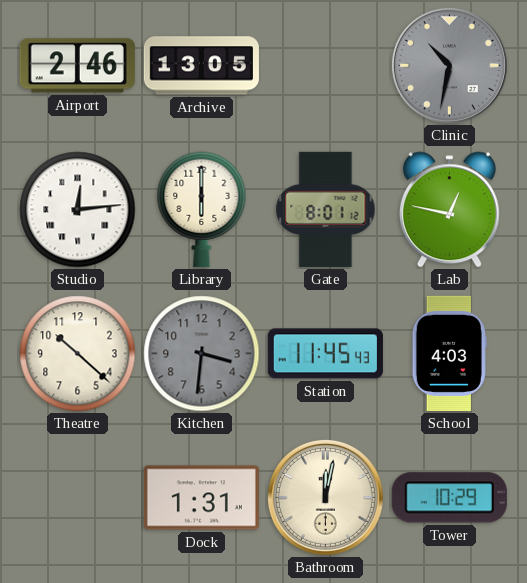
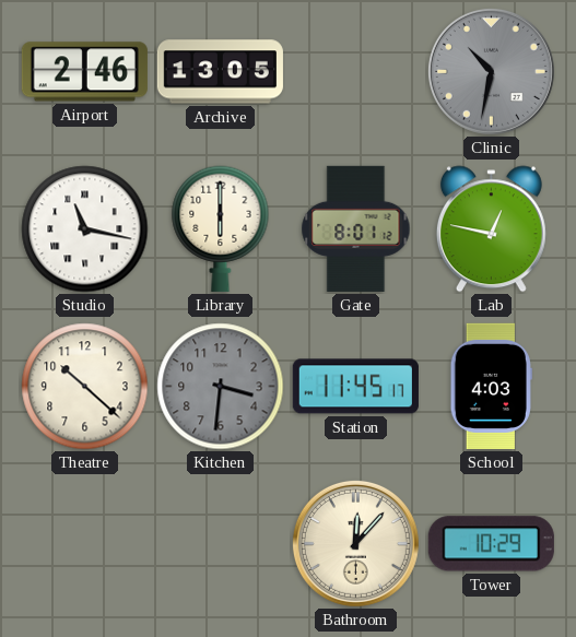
Studio: 12:14 -> 11:17 (85, 229)
Station: 11:45:43 -> 11:45:17 (355, 387)
Dock: 1:31 -> none (201, 498)
Bathroom: 12:02 -> 12:07 (355, 543)
